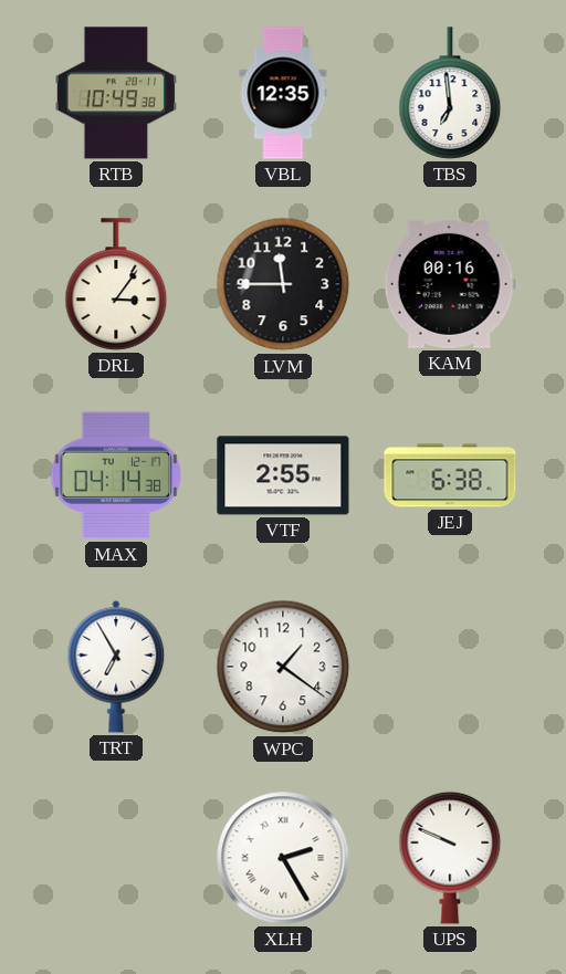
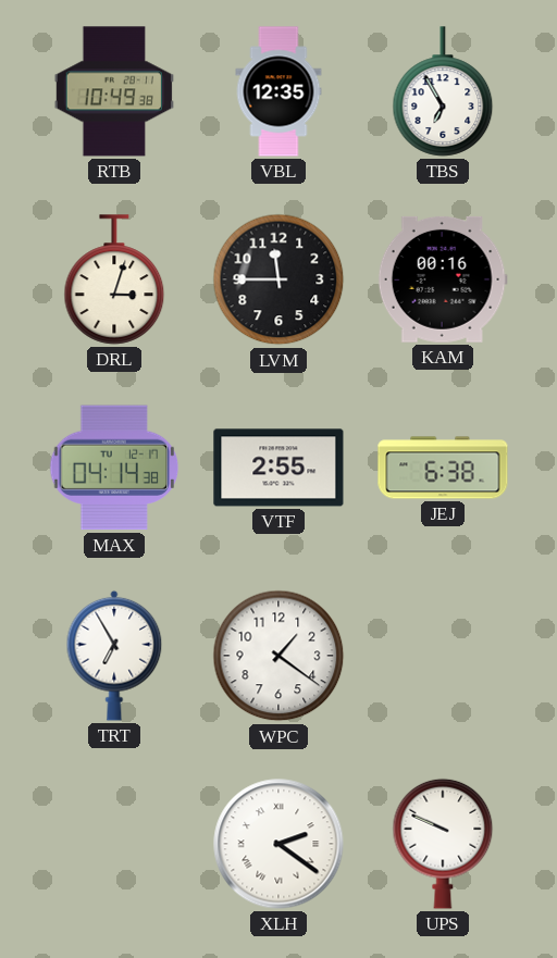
TBS: 6:59 -> 6:55 (443, 91)
DRL: 3:06 -> 3:03 (114, 279)
XLH: 2:25 -> 2:21 (278, 844)
